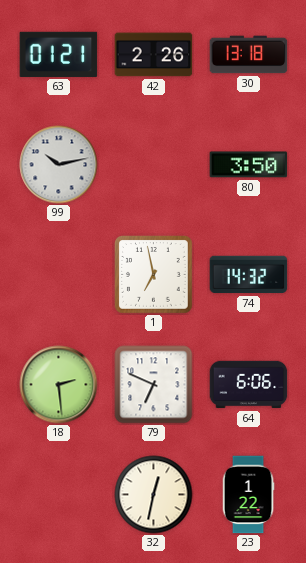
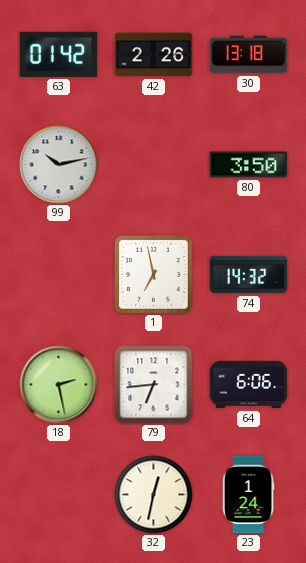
63: 01:21 -> 01:42 (59, 54)
18: 2:29 -> 2:28 (59, 385)
79: 6:49 -> 6:44 (154, 385)
23: 1:22 -> 1:24 (248, 495)
